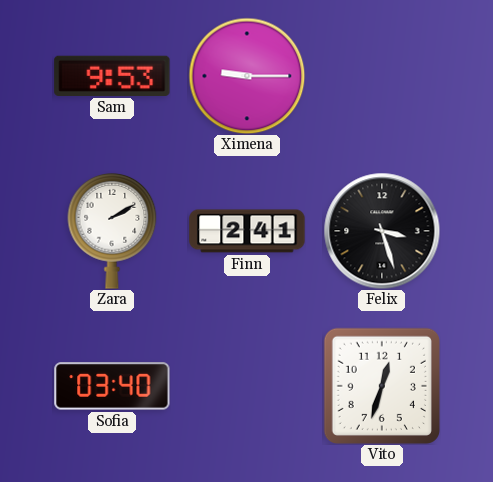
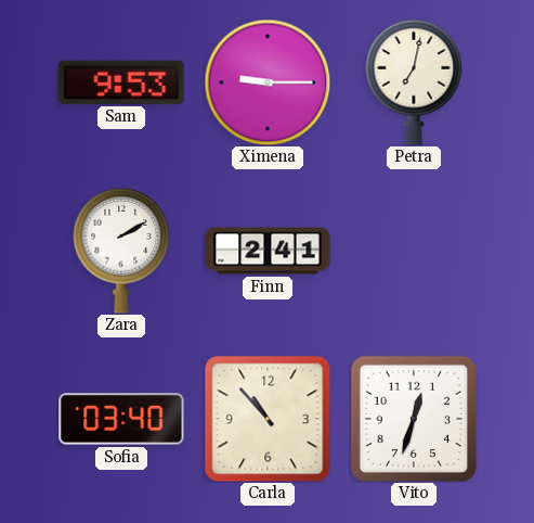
Petra: none -> 7:02 (414, 82)
Felix: 3:27 -> none (382, 231)
Carla: none -> 10:53 (268, 419)
